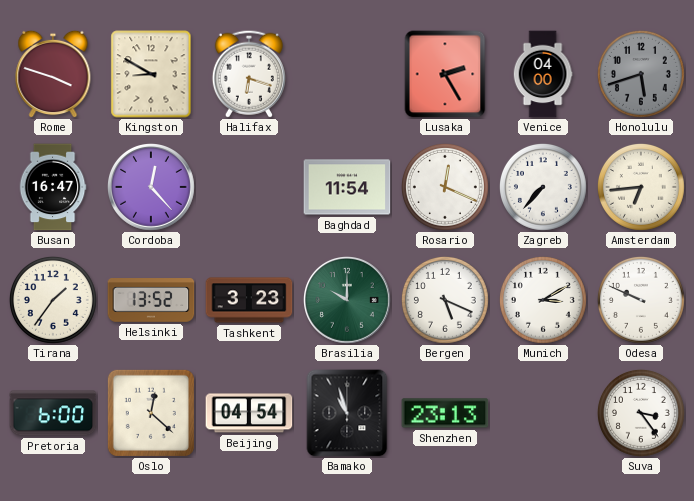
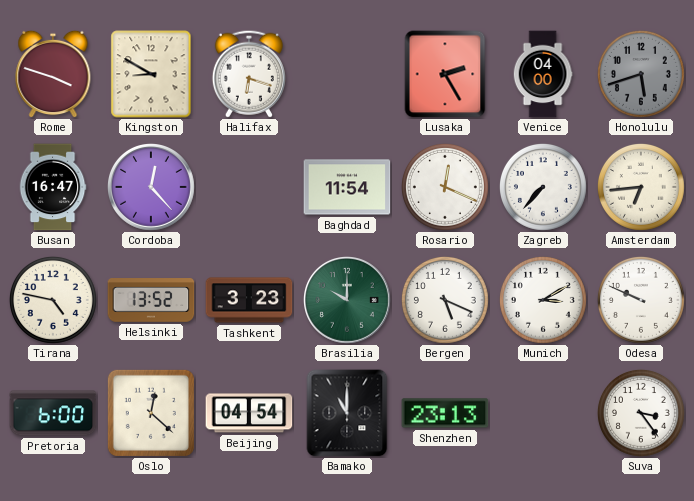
Tirana: 1:36 -> 4:47 (53, 300)
Bamako: 10:57 -> 11:00 (347, 413)
